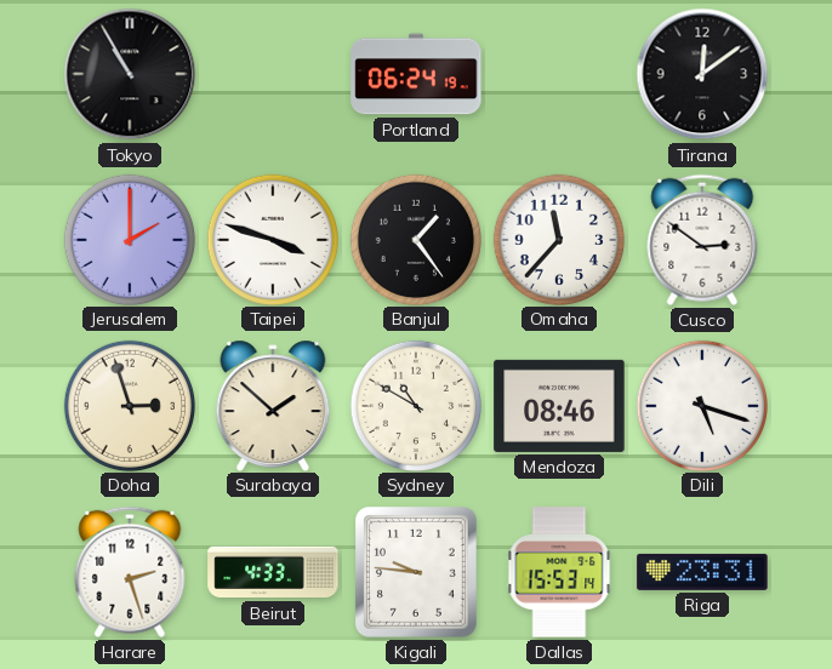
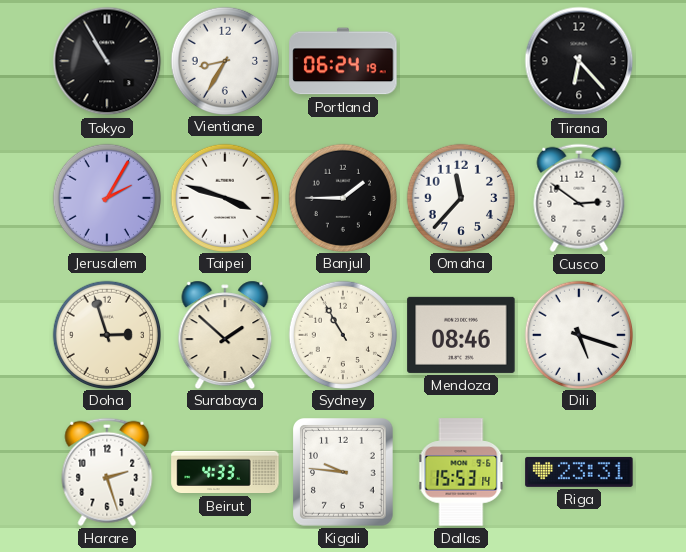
Vientiane: none -> 8:35 (224, 60)
Tirana: 12:09 -> 6:23 (579, 61)
Jerusalem: 2:00 -> 2:05 (106, 197)
Banjul: 1:24 -> 1:45 (342, 197)
Sydney: 10:50 -> 10:55 (342, 334)
